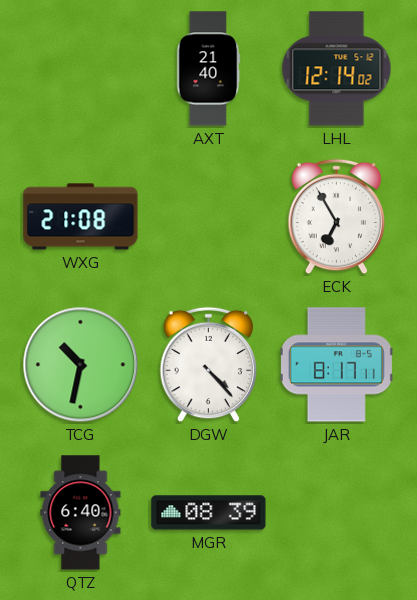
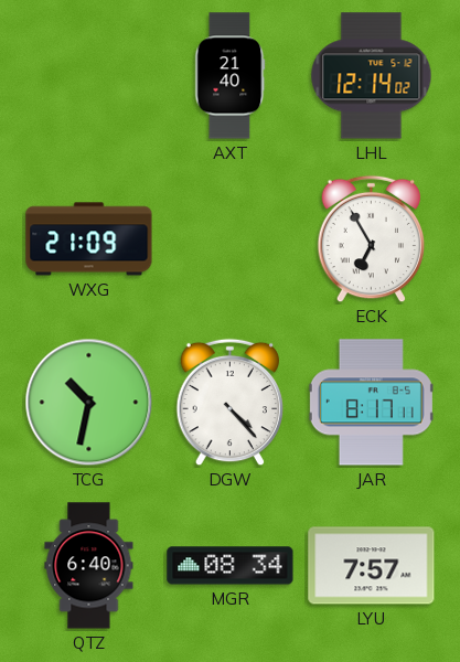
WXG: 21:08 -> 21:09 (89, 239)
MGR: 08:39 -> 08:34 (231, 566)
LYU: none -> 7:57 (372, 566)
